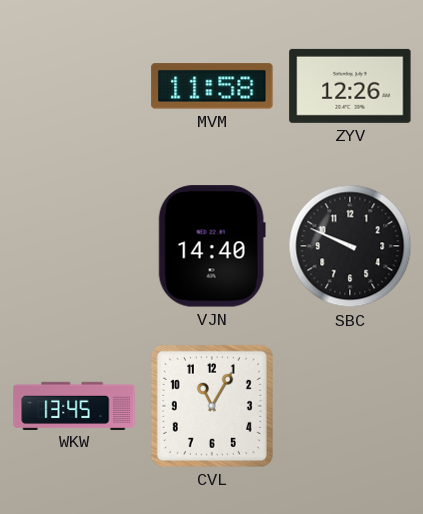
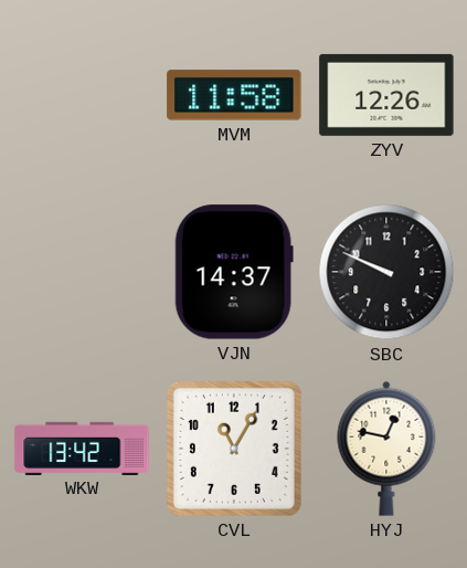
VJN: 14:40 -> 14:37 (234, 272)
WKW: 13:45 -> 13:42 (82, 448)
HYJ: none -> 12:47 (386, 449)
